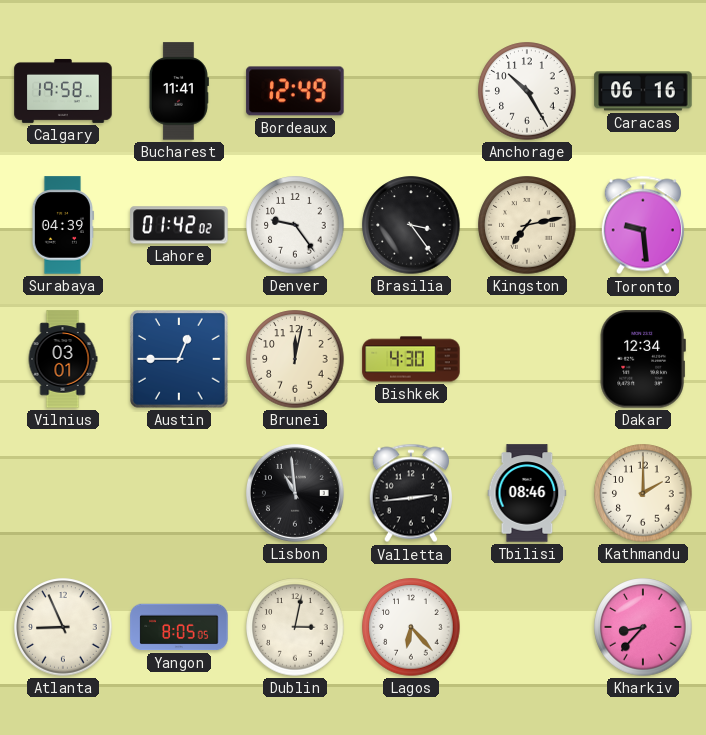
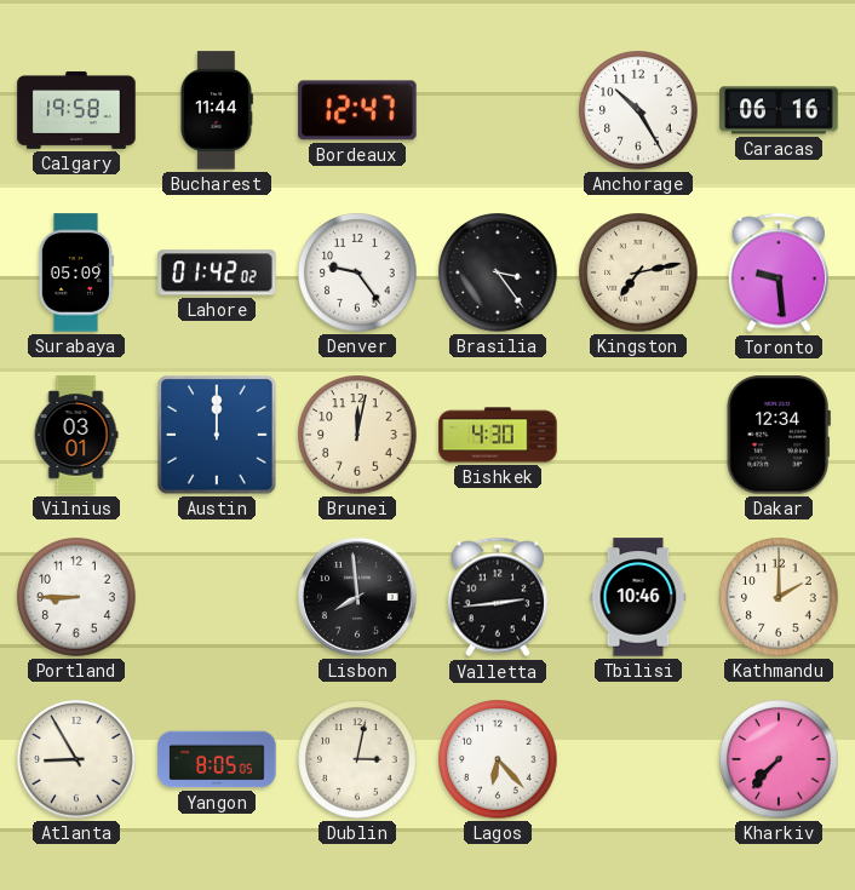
Bucharest: 11:41 -> 11:44 (216, 110)
Bordeaux: 12:49 -> 12:47 (357, 110)
Surabaya: 04:39 -> 05:09 (75, 272)
Austin: 12:45 -> 12:00 (217, 435)
Portland: none -> 8:45 (76, 597)
Lisbon: 10:59 -> 7:59 (357, 597)
Tbilisi: 08:46 -> 10:46 (638, 597)
Atlanta: 8:56 -> 8:55 (76, 759)
Kharkiv: 8:37 -> 7:37 (779, 759)
